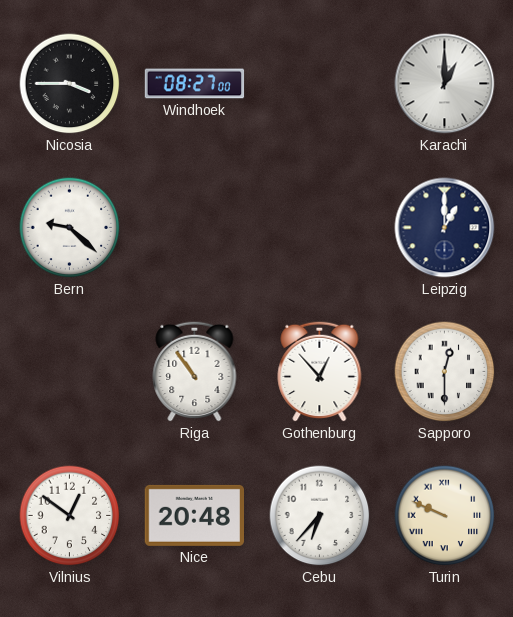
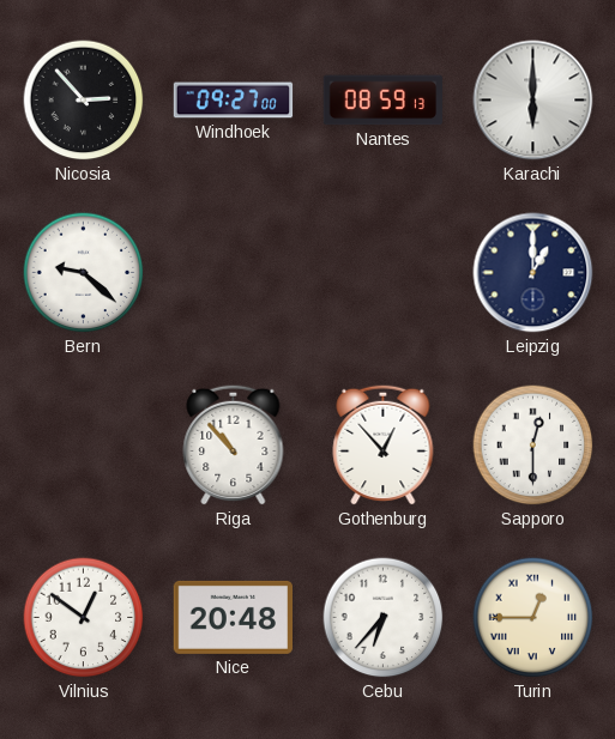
Nicosia: 3:45 -> 2:53 (84, 101)
Windhoek: 08:27 -> 09:27 (234, 101)
Nantes: none -> 08:59 (382, 101)
Karachi: 1:00 -> 6:00 (533, 101)
Riga: 10:54 -> 10:53 (234, 444)
Turin: 9:49 -> 12:45 (533, 618)
